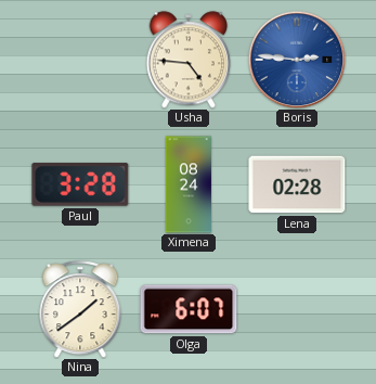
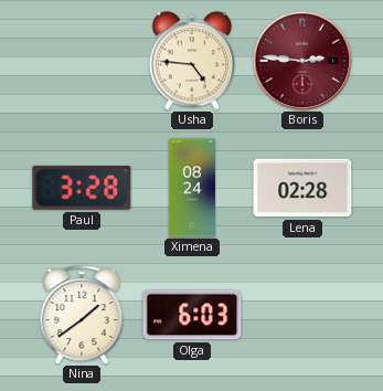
Boris dial: blue -> burgundy (302, 61)
Olga: 6:07 -> 6:03 (192, 315)
